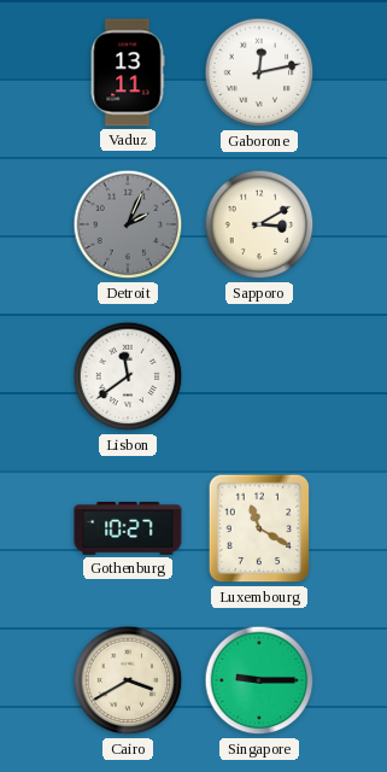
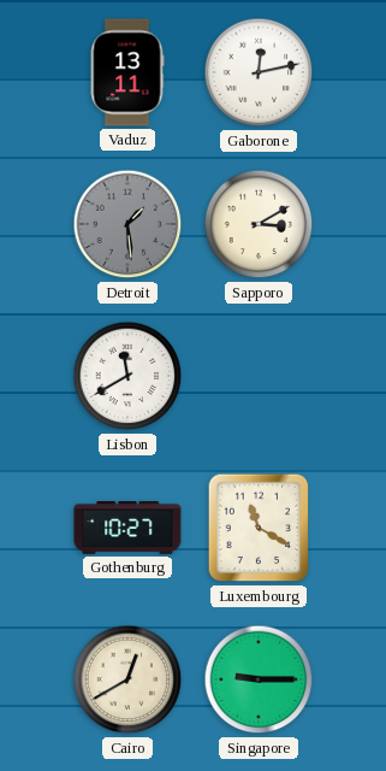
Detroit: 2:04 -> 1:29 (127, 224)
Lisbon: 11:39 -> 11:40 (127, 376)
Cairo: 3:40 -> 12:40 (127, 679)
